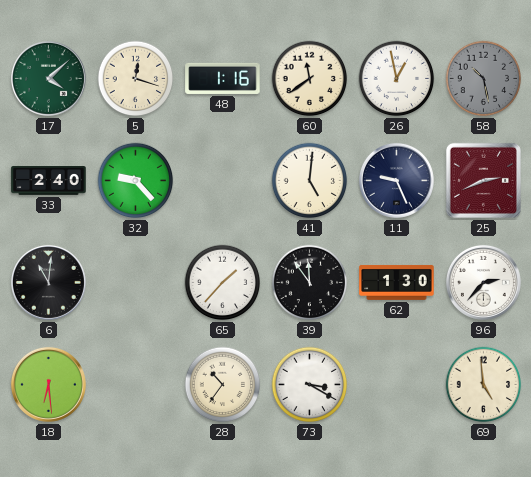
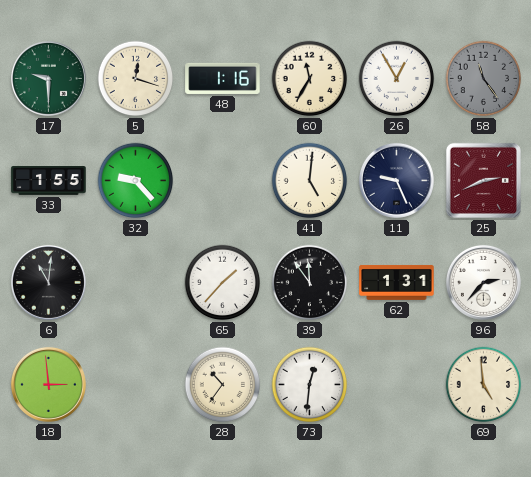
17: 4:08 -> 9:30 (48, 78)
60: 11:39 -> 11:35 (310, 79)
26: 12:58 -> 12:55 (397, 79)
58: 10:28 -> 11:24 (484, 79)
33: 2:40 -> 1:55 (49, 181)
62: 1:30 -> 1:31 (397, 282)
18: 6:29 -> 2:59 (48, 384)
73: 3:20 -> 12:31 (310, 385)
